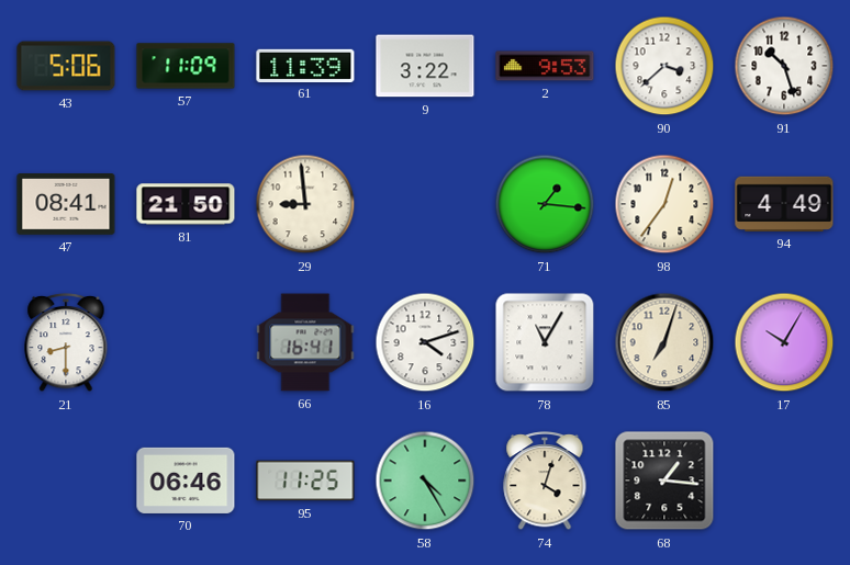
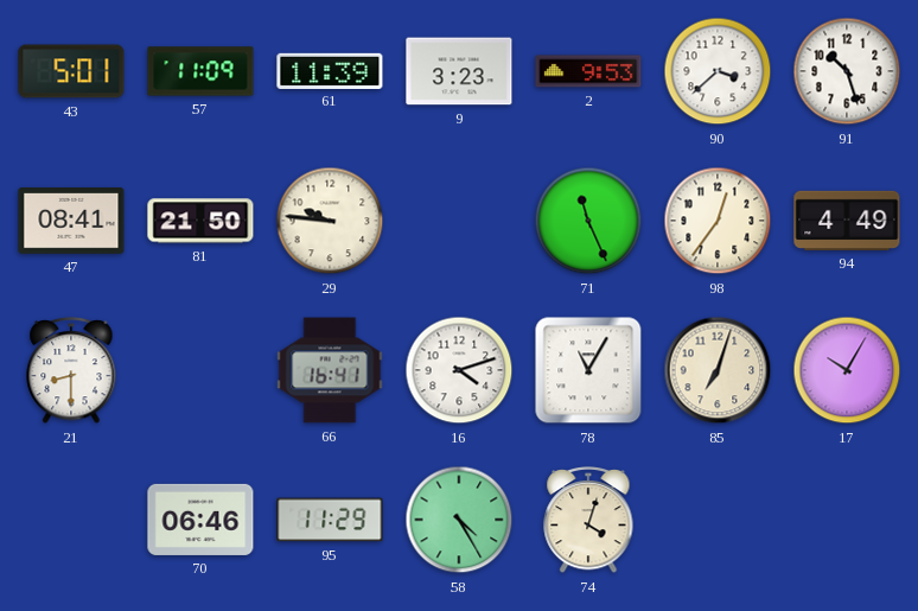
43: 5:06 -> 5:01 (71, 71)
9: 3:22 -> 3:23 (459, 71)
29: 8:59 -> 9:46 (330, 221)
71: 1:16 -> 11:26 (588, 221)
95: 11:25 -> 11:29 (330, 520)
68: 1:16 -> none (664, 481)
